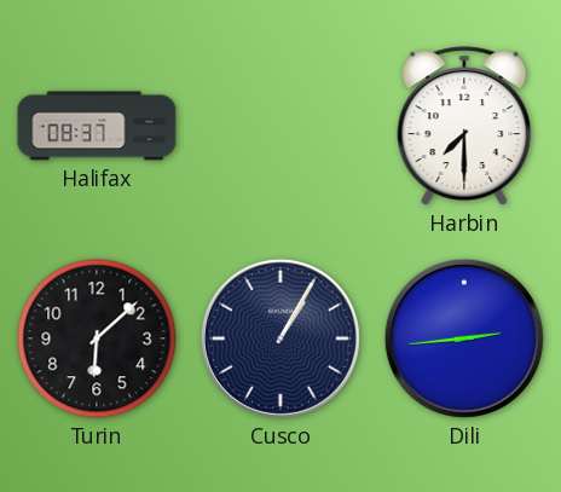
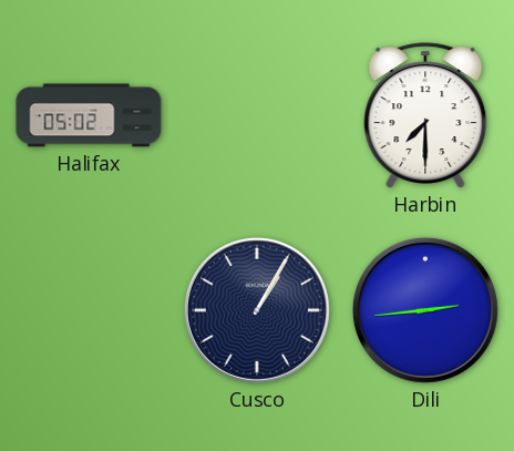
Halifax: 08:37 -> 05:02 (89, 115)
Turin: 6:08 -> none (97, 338)
